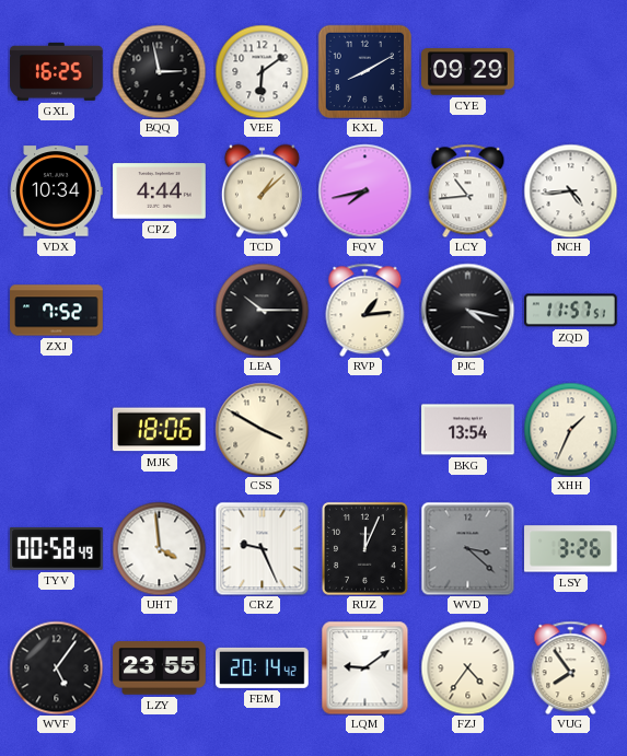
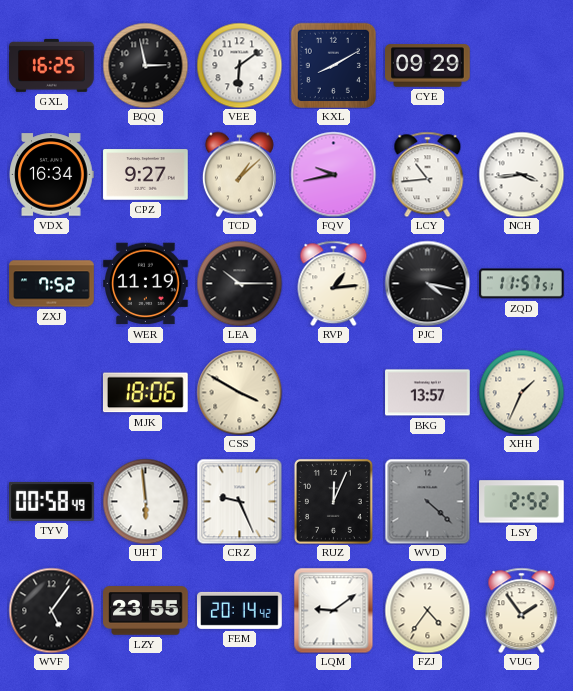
VDX: 10:34 -> 16:34 (51, 175)
CPZ: 4:44 -> 9:27 (146, 175)
FQV: 7:43 -> 9:43 (333, 174)
NCH: 4:44 -> 3:44 (521, 174)
WER: none -> 11:19 (146, 284)
BKG: 13:54 -> 13:57 (428, 393)
UHT: 3:59 -> 5:59 (145, 501)
WVD: 3:22 -> 4:22 (427, 501)
LSY: 3:26 -> 2:52 (522, 502)
VUG: 7:54 -> 1:54 (522, 610)
